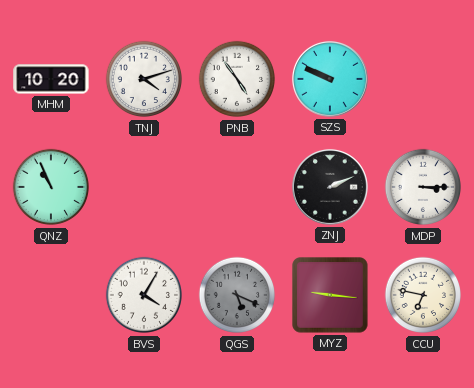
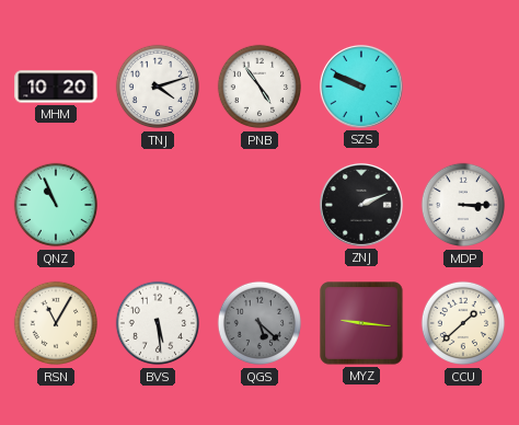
RSN: none -> 11:05 (56, 323)
BVS: 4:05 -> 5:29 (158, 323)
QGS: 5:19 -> 5:22 (259, 323)
CCU: 6:47 -> 1:38 (463, 323)
